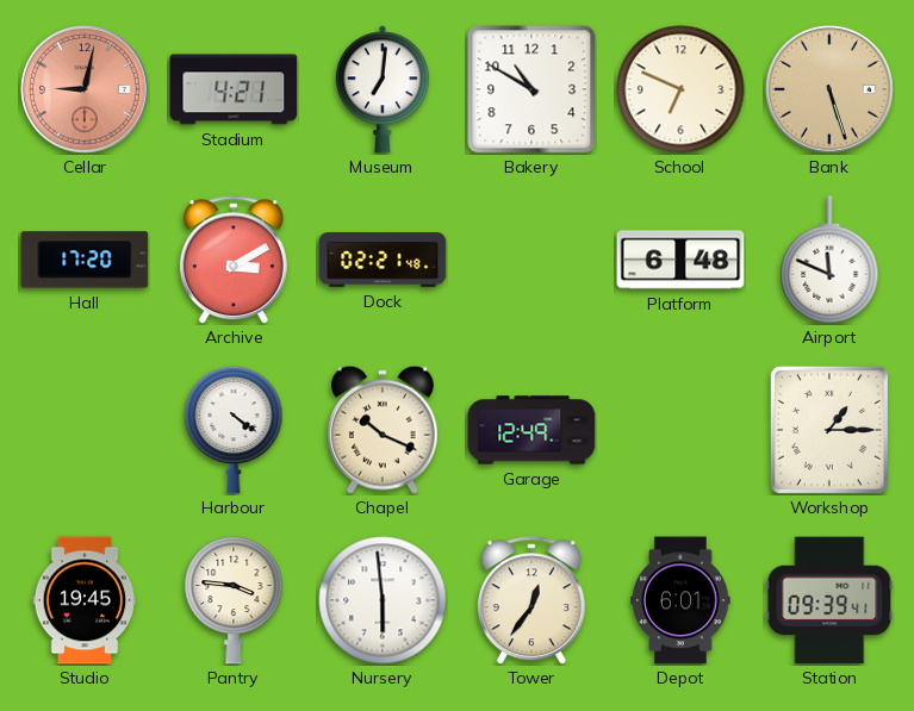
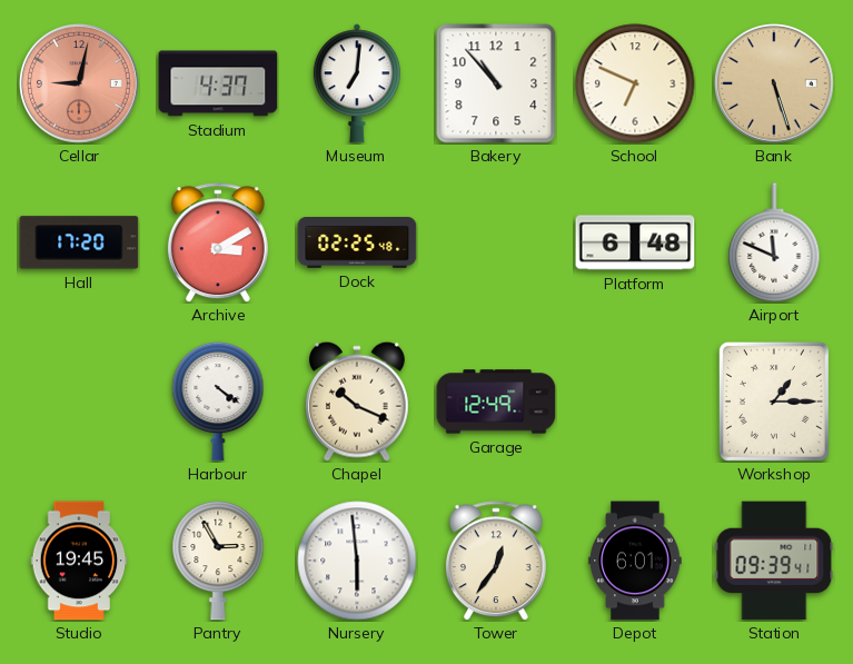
Stadium: 4:21 -> 4:37 (218, 83)
Bakery: 10:50 -> 10:53 (496, 83)
Dock: 02:21 -> 02:25 (357, 244)
Pantry: 3:46 -> 2:55 (218, 561)
